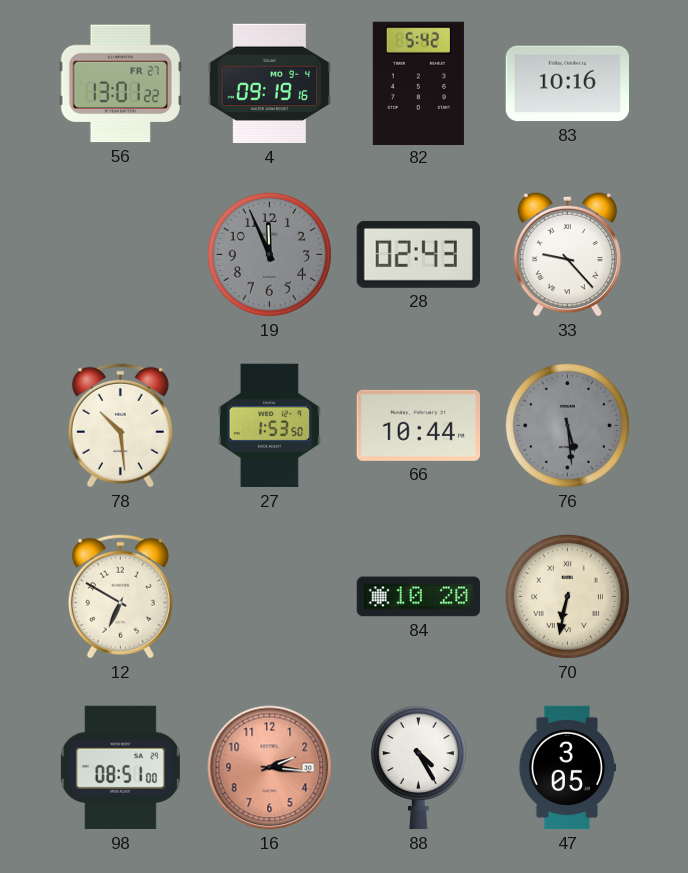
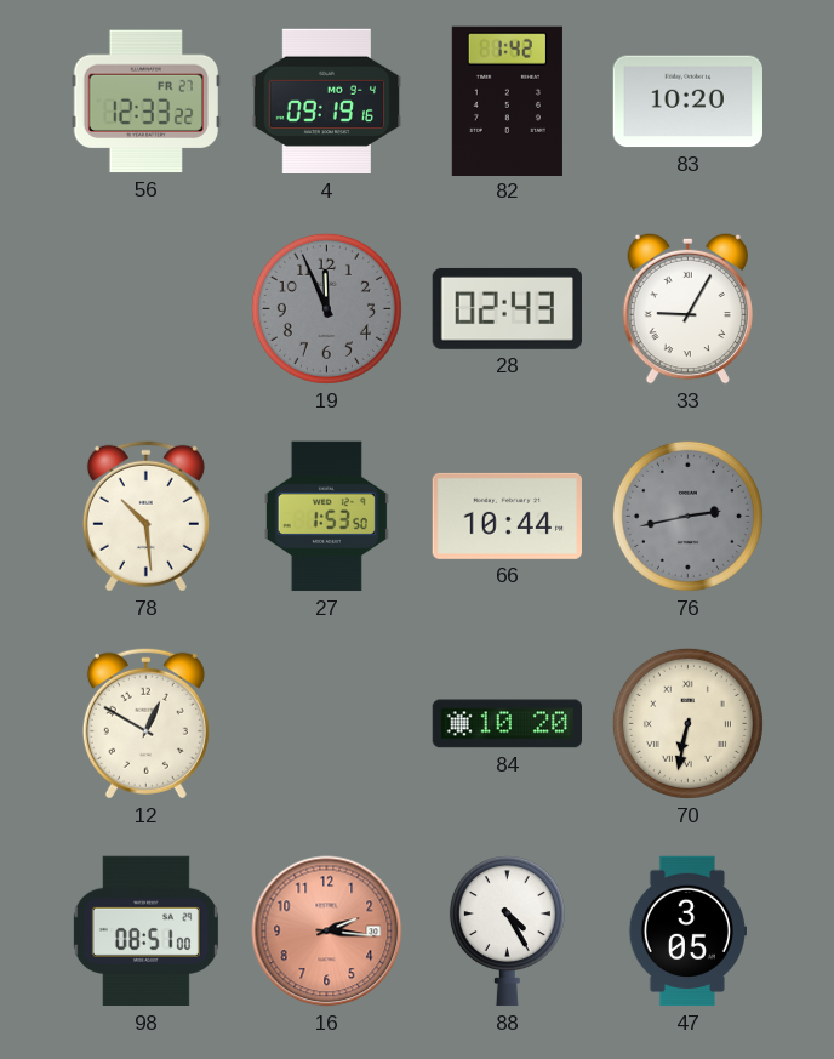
56: 13:01 -> 12:33 (145, 102)
82: 5:42 -> 1:42 (507, 101)
83: 10:16 -> 10:20 (687, 102)
33: 9:23 -> 9:05 (687, 308)
76: 5:29 -> 2:43 (687, 516)
12: 6:50 -> 12:50 (145, 723)
